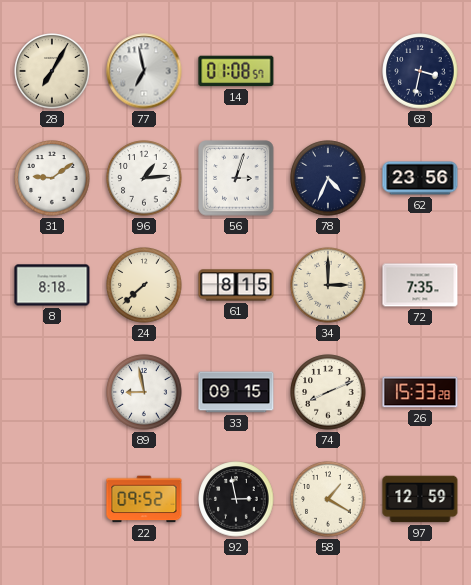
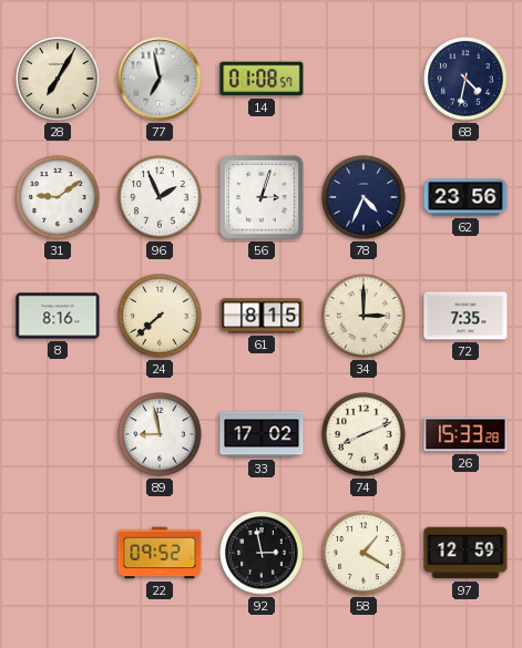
68: 3:32 -> 4:32 (465, 79)
96: 1:14 -> 1:56 (160, 197)
8: 8:18 -> 8:16 (58, 316)
33: 09:15 -> 17:02 (262, 434)
